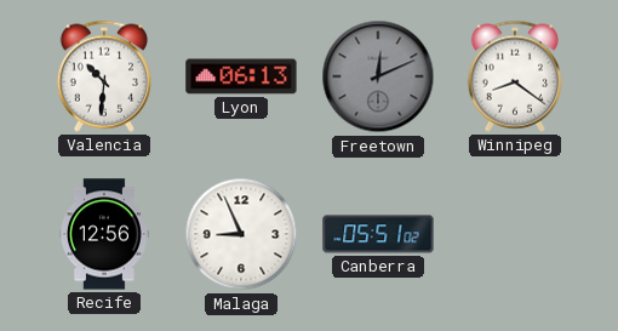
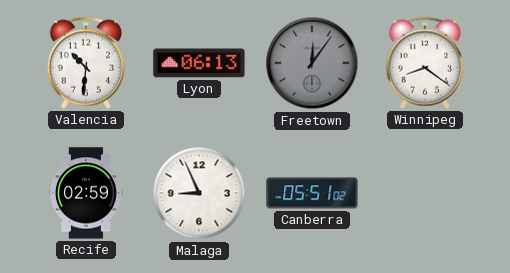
Freetown: 12:11 -> 12:06 (312, 63)
Recife: 12:56 -> 02:59 (87, 193)
